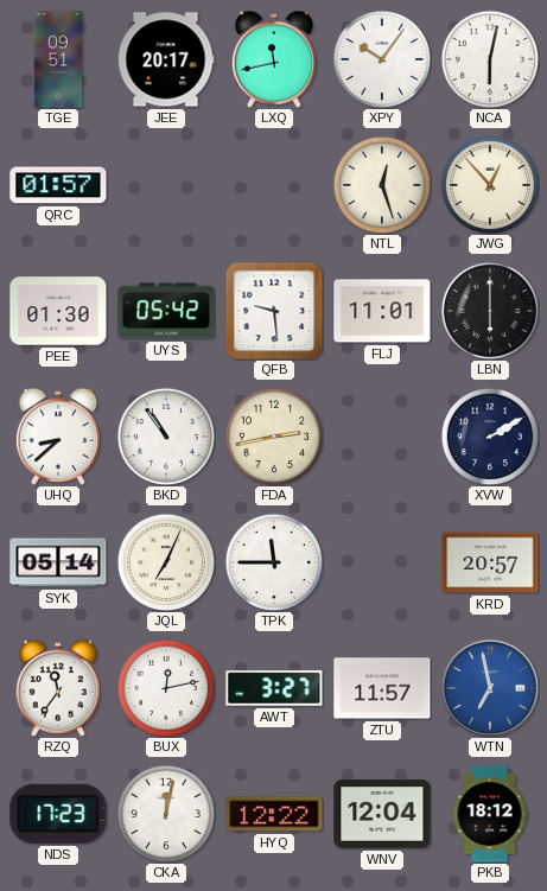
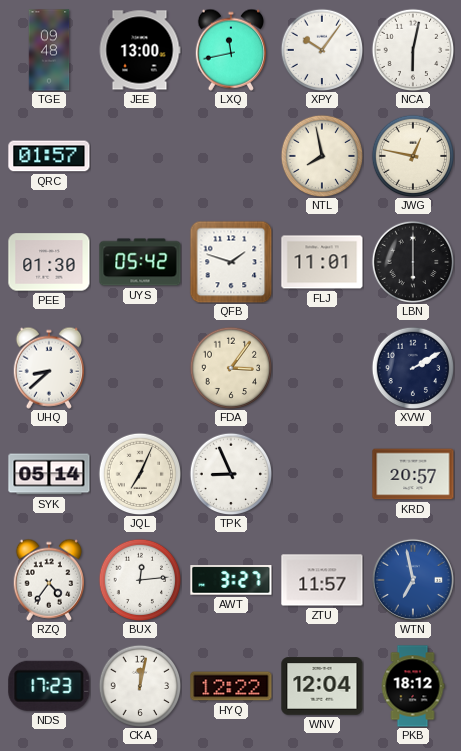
TGE: 09:51 -> 09:48 (49, 50)
JEE: 20:17 -> 13:00 (140, 50)
NTL: 12:27 -> 7:58 (322, 156)
JWG: 12:53 -> 12:47 (413, 156)
QFB: 9:29 -> 1:48 (231, 262)
BKD: 10:54 -> none (166, 437)
FDA: 2:43 -> 3:06 (231, 368)
TPK: 11:45 -> 8:56 (231, 474)
RZQ: 11:36 -> 4:36 (48, 580)
BUX: 12:13 -> 12:14 (140, 580)
